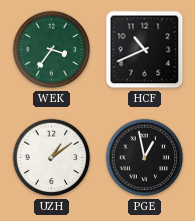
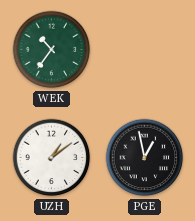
WEK: 3:36 -> 10:36 (52, 50)
HCF: 10:41 -> none (145, 50)
